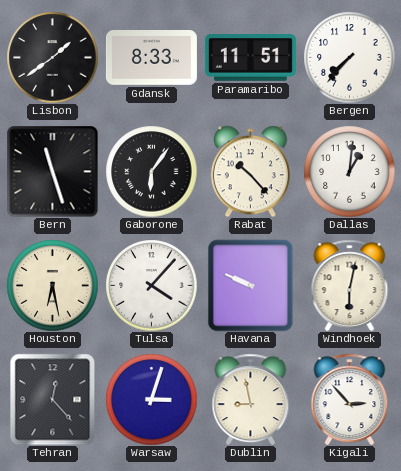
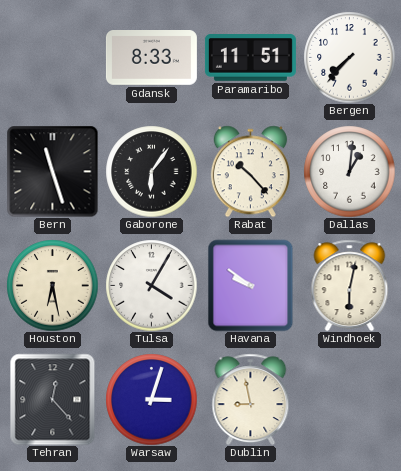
Lisbon: 1:39 -> none (52, 57)
Tulsa: 4:07 -> 4:05 (151, 285)
Havana: 9:49 -> 9:51 (251, 285)
Kigali: 2:53 -> none (350, 399)
